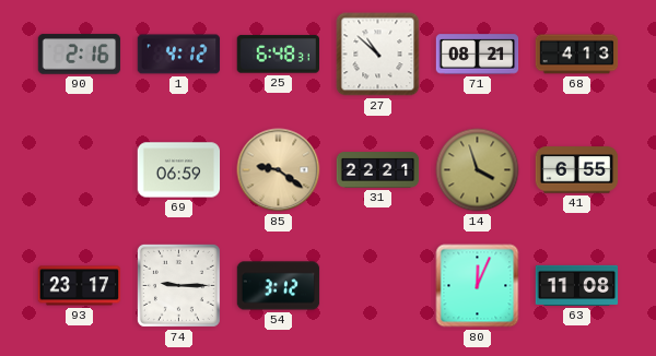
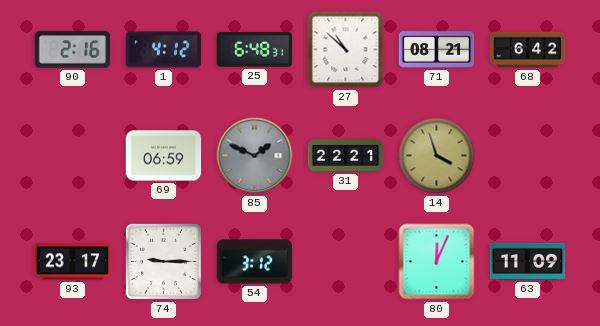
68: 4:13 -> 6:42 (528, 50)
85: 9:21 -> 1:49 (255, 156)
85 dial: champagne -> grey (255, 156)
41: 6:55 -> none (577, 170)
63: 11:08 -> 11:09 (528, 261)
